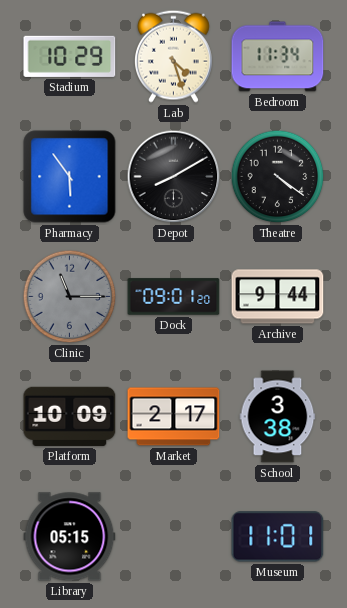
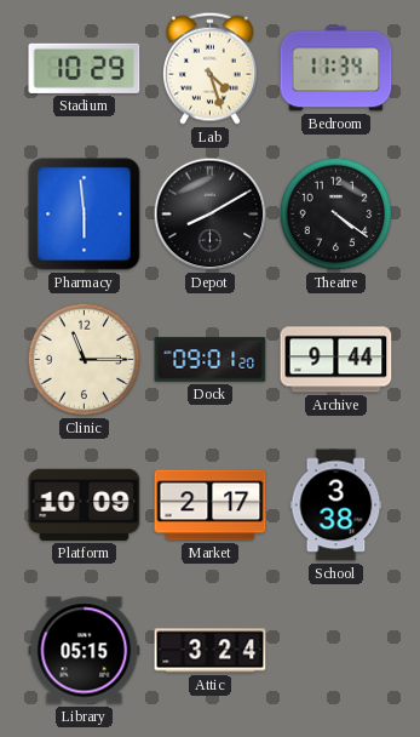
Pharmacy: 5:54 -> 5:59 (85, 215)
Clinic dial: grey -> cream (85, 360)
Attic: none -> 3:24 (211, 651)
Museum: 11:01 -> none (278, 537)
